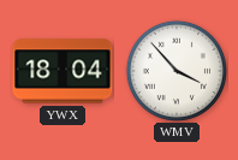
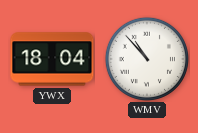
WMV: 3:53 -> 10:53 (147, 59)
